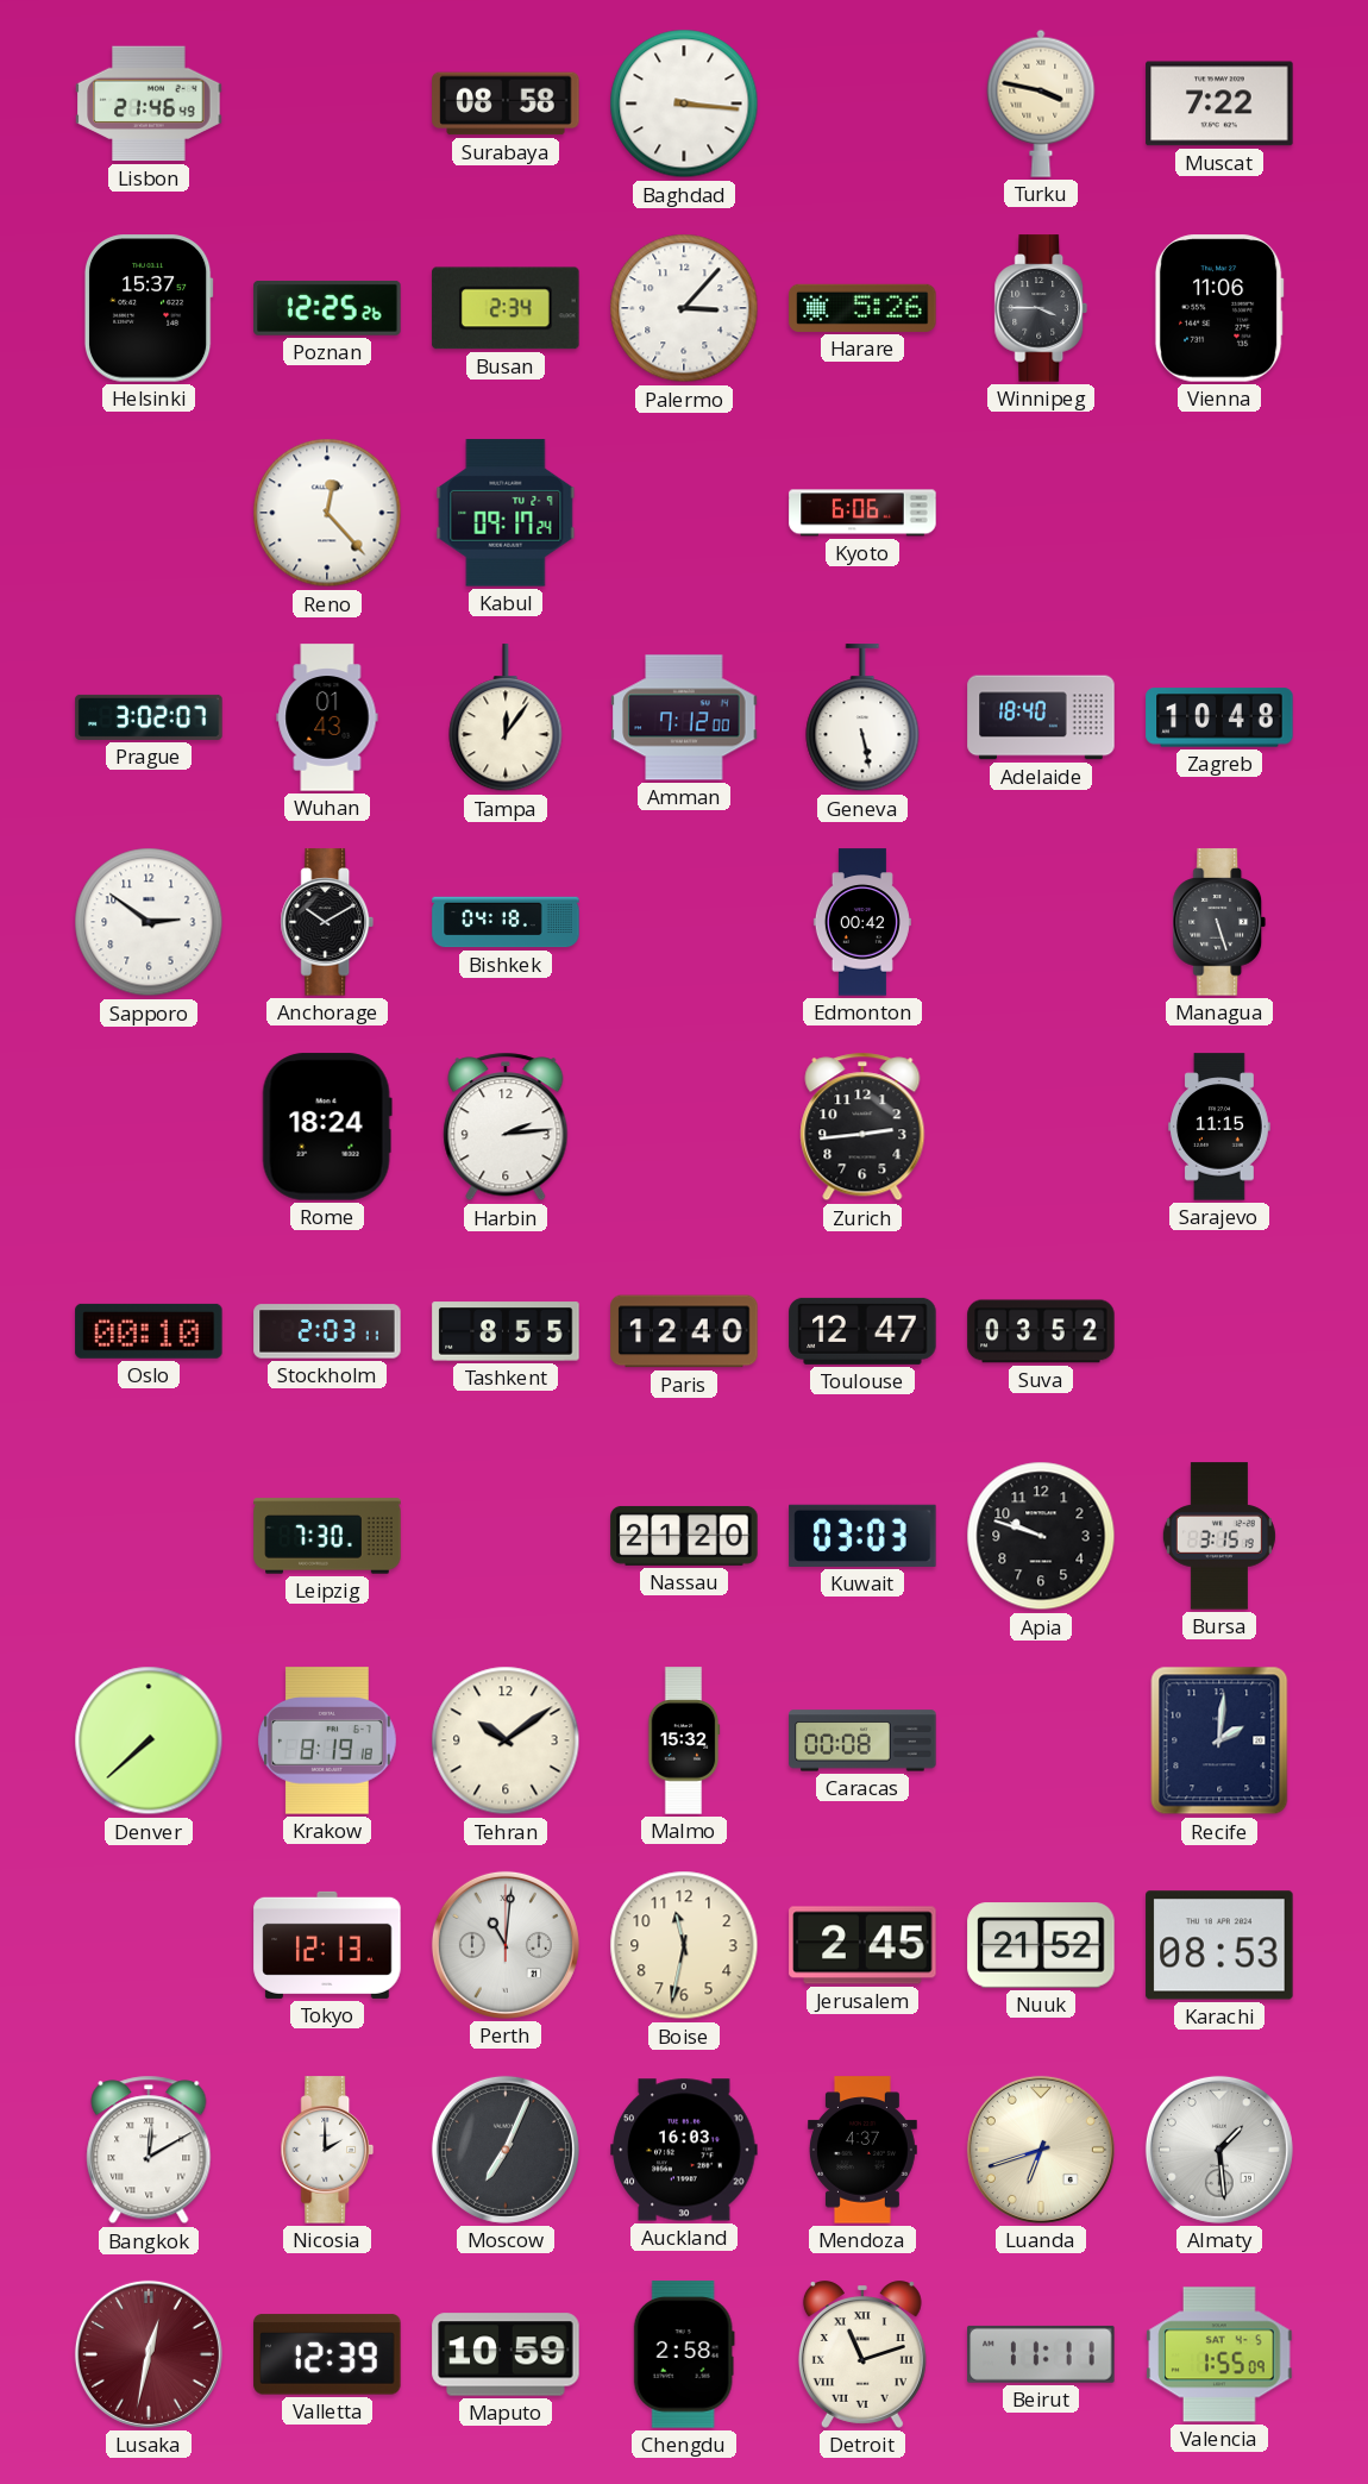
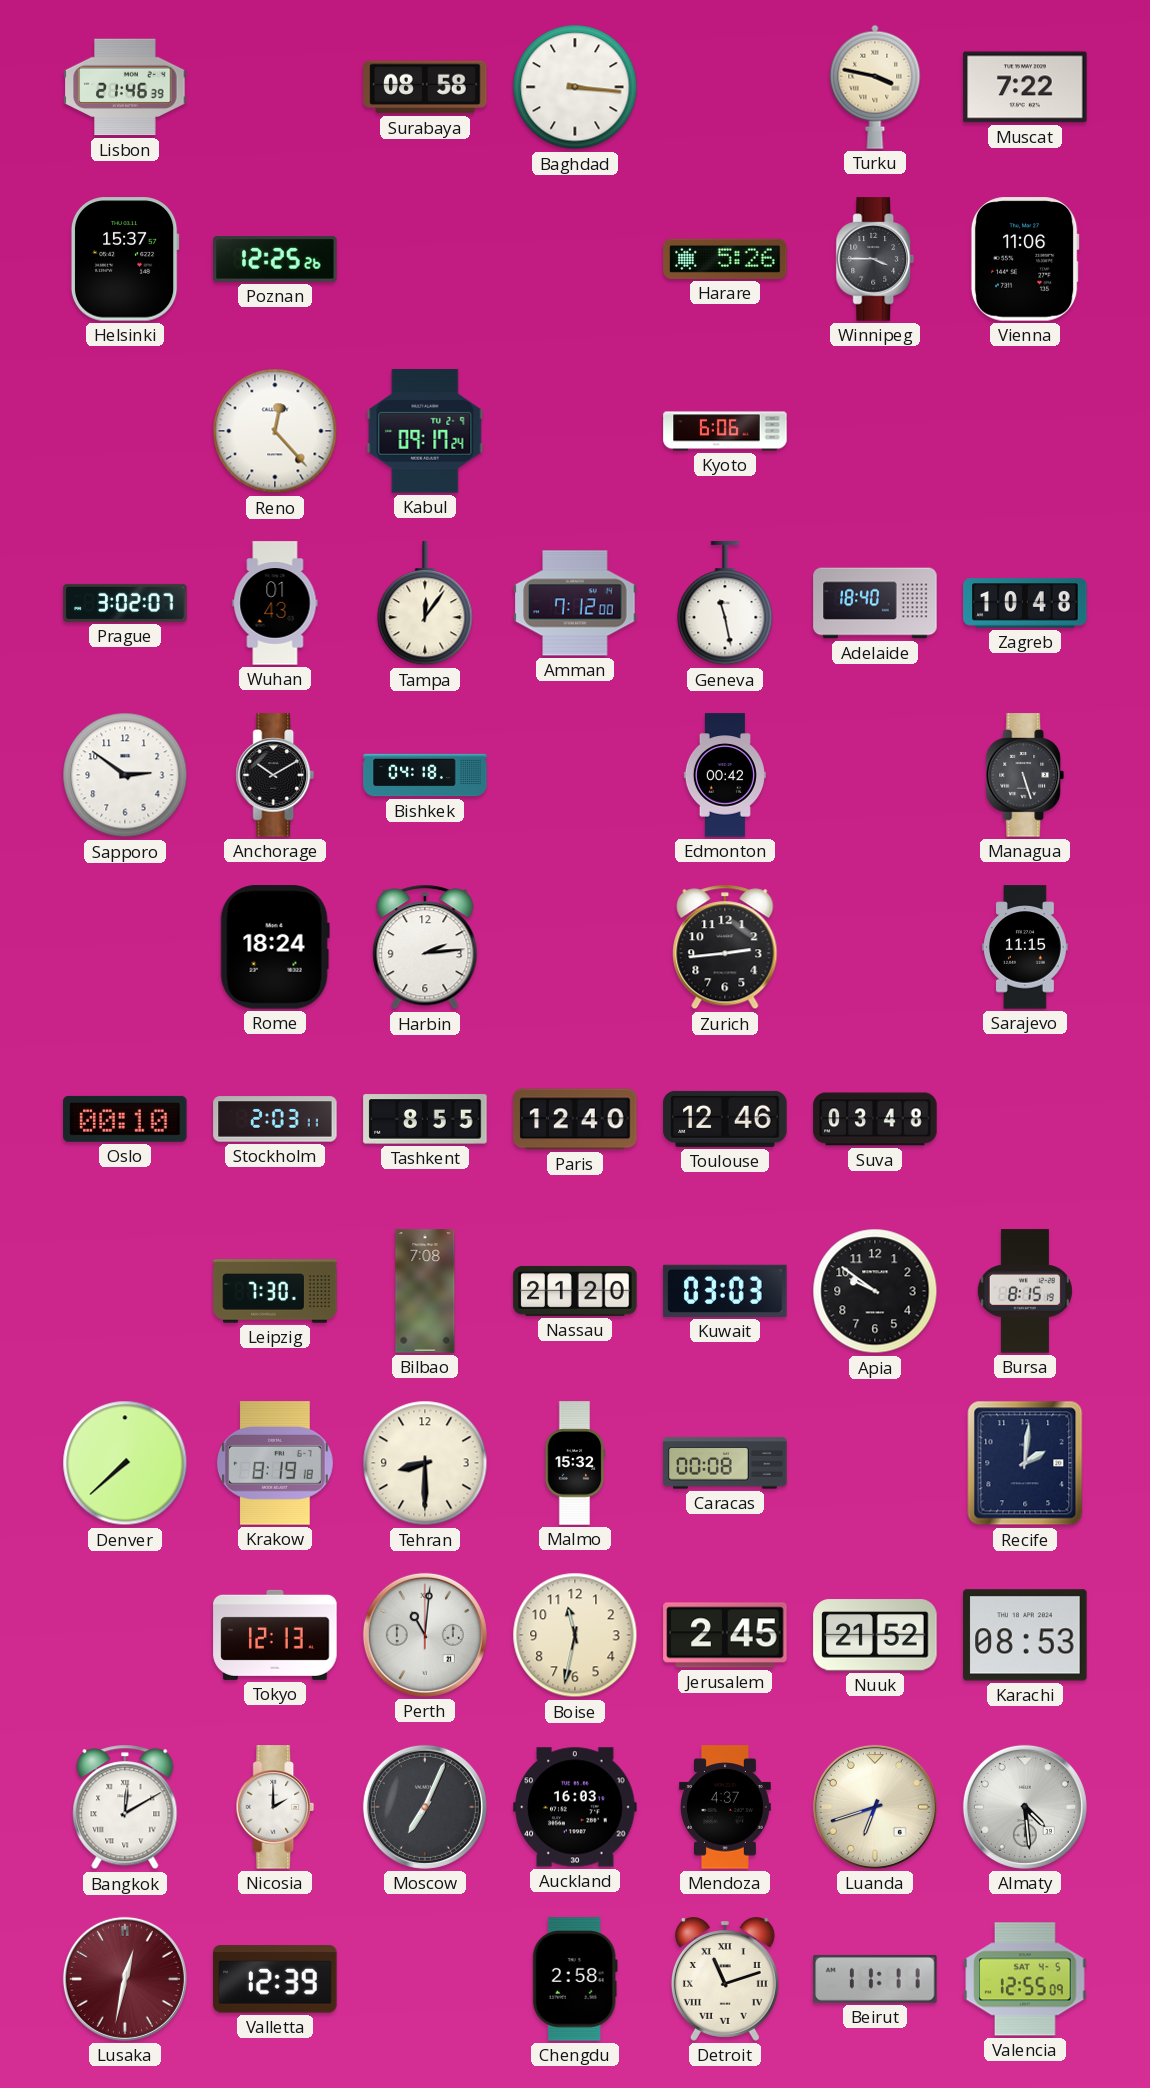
Lisbon: 21:46:49 -> 21:46:39 (125, 87)
Busan: 2:34 -> none (506, 308)
Palermo: 3:07 -> none (684, 308)
Geneva: 5:28 -> 11:28 (725, 604)
Toulouse: 12:47 -> 12:46 (725, 1119)
Suva: 03:52 -> 03:48 (875, 1119)
Bilbao: none -> 7:08 (425, 1291)
Apia: 9:48 -> 9:51 (875, 1291)
Bursa: 3:15 -> 8:15 (1025, 1291)
Tehran: 10:09 -> 8:30 (425, 1463)
Almaty: 1:29 -> 4:29 (1025, 1807)
Maputo: 10:59 -> none (506, 2354)
Valencia: 1:55 -> 12:55 (1025, 1979)
